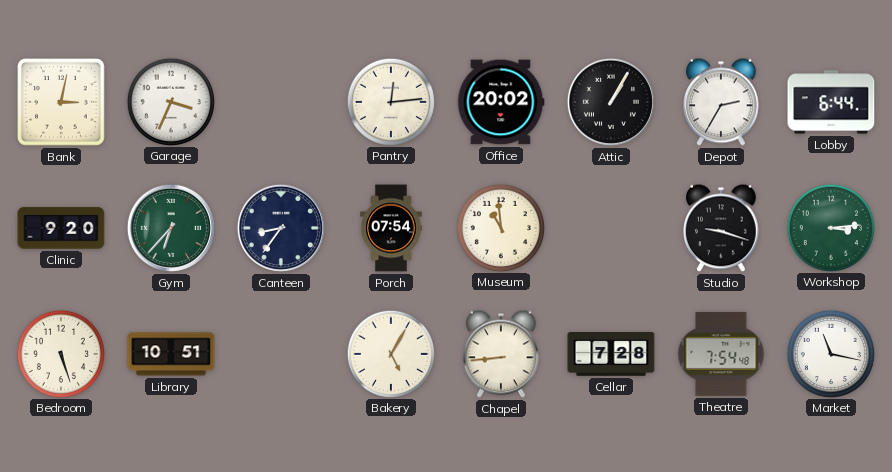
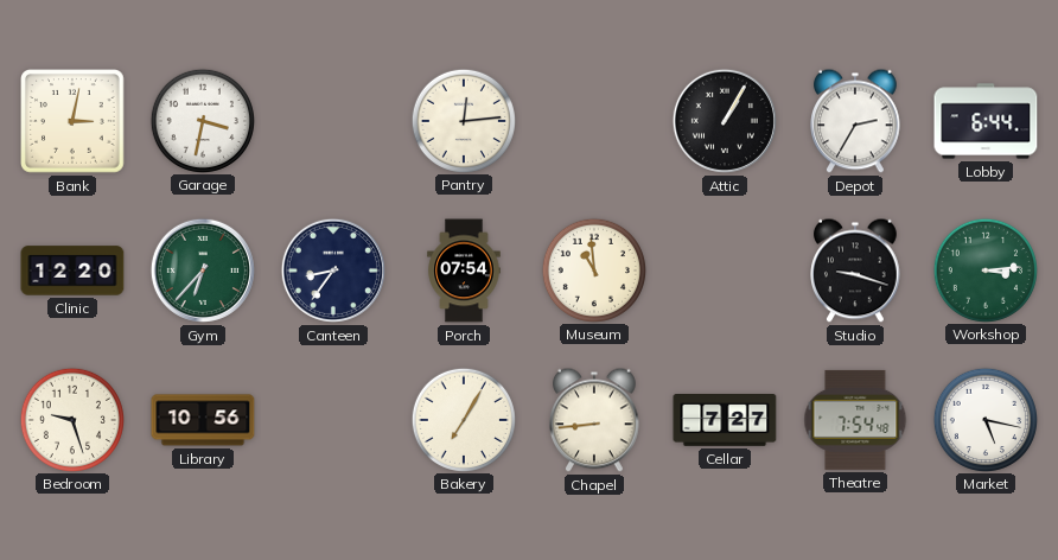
Garage: 3:34 -> 3:32 (202, 120)
Office: 20:02 -> none (501, 102)
Clinic: 9:20 -> 12:20 (72, 271)
Bedroom: 5:27 -> 9:27 (71, 419)
Library: 10:51 -> 10:56 (203, 420)
Bakery: 5:05 -> 7:05 (463, 419)
Cellar: 7:28 -> 7:27 (725, 421)
Market: 11:17 -> 5:17 (984, 419)
